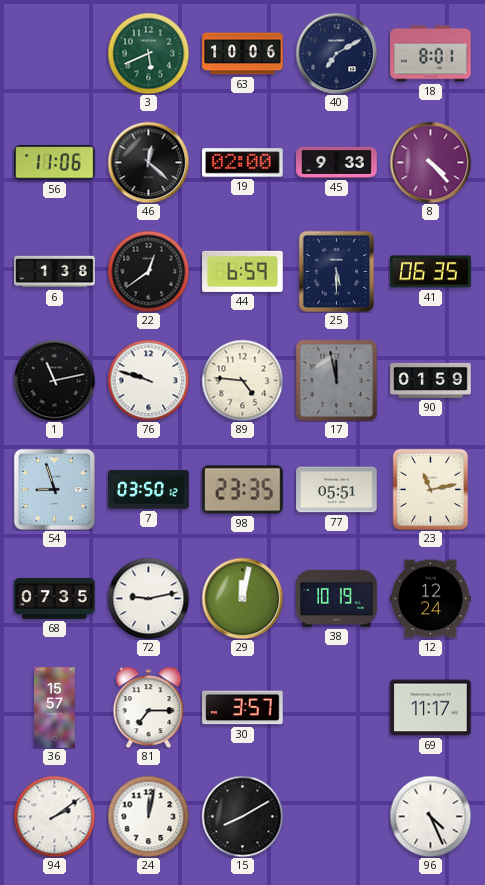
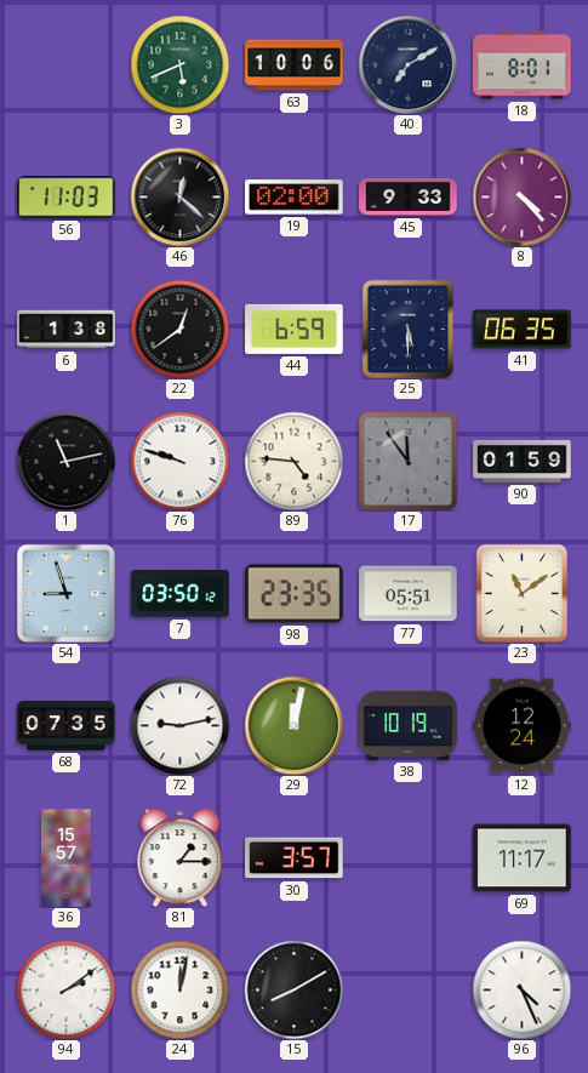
56: 11:06 -> 11:03 (67, 198)
17: 11:58 -> 11:54 (407, 461)
23: 11:13 -> 11:09 (523, 593)
81: 7:15 -> 1:15 (181, 857)
